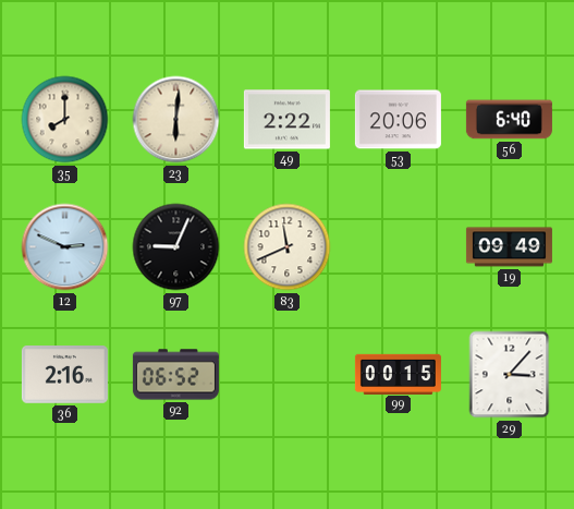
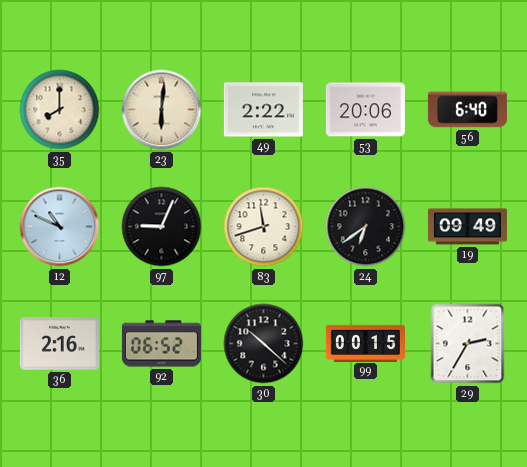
12: 2:49 -> 10:49 (60, 227)
83: 11:41 -> 11:42 (264, 227)
24: none -> 6:39 (366, 227)
30: none -> 10:22 (264, 344)
29: 3:07 -> 2:35 (468, 344)
